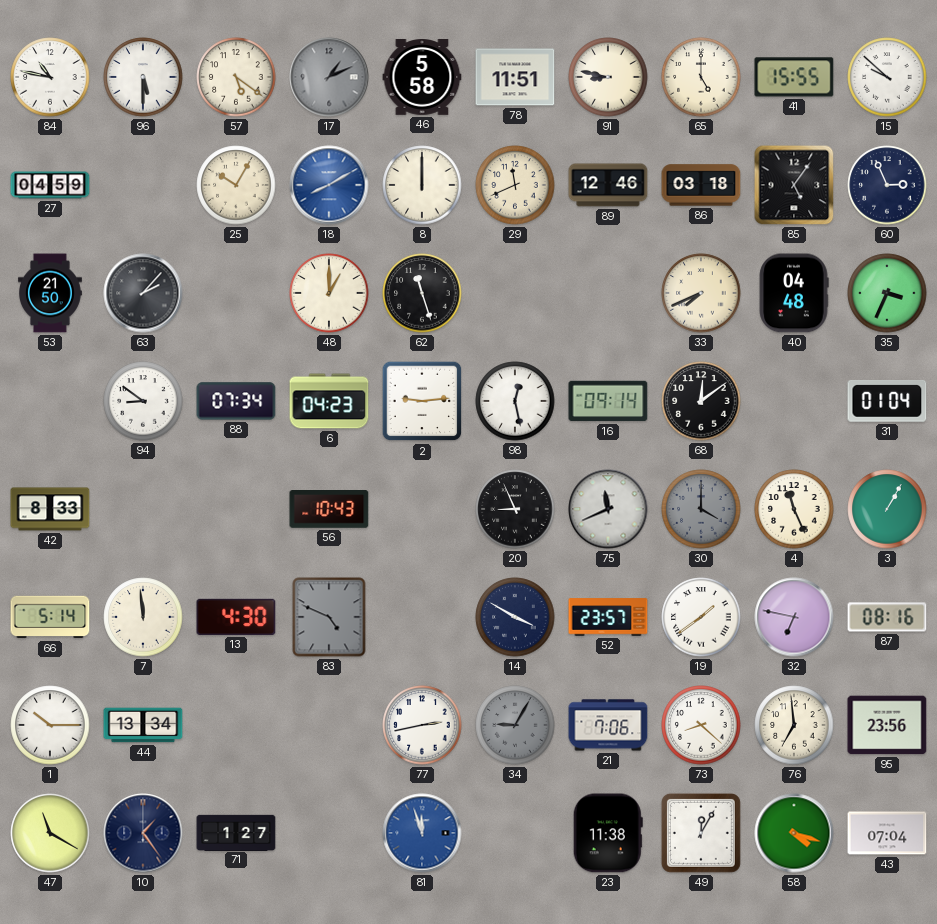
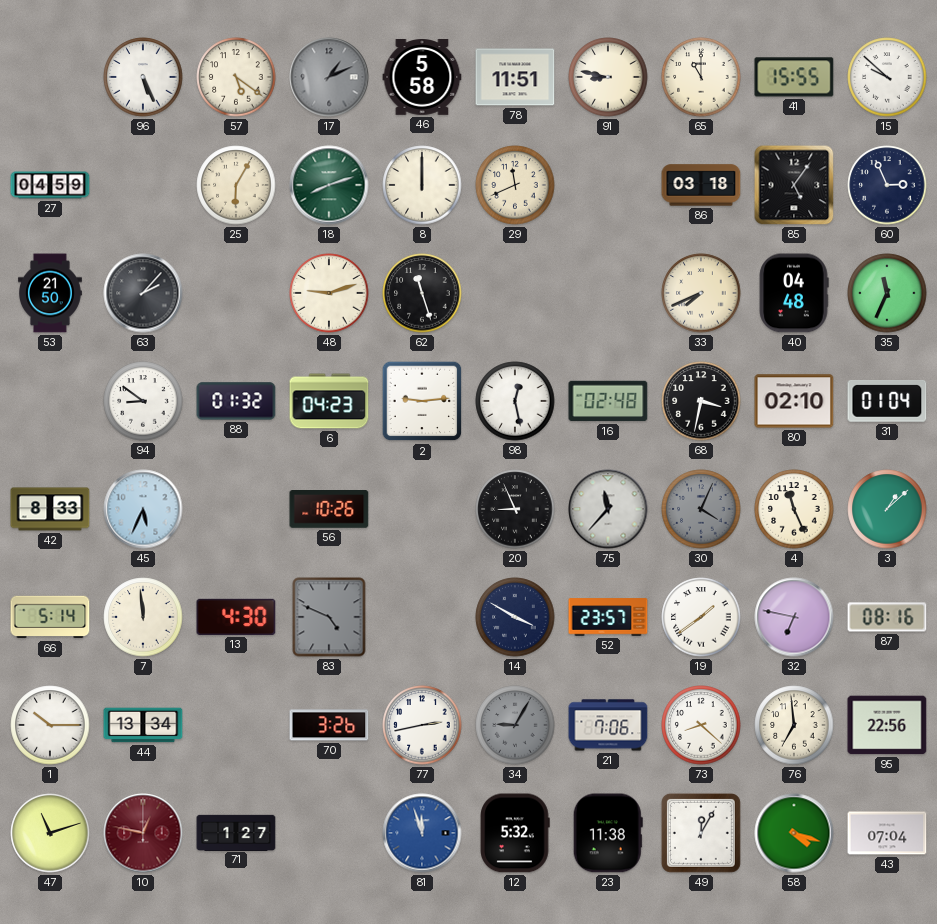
84: 10:47 -> none (50, 77)
96: 5:30 -> 5:26 (143, 77)
65: 5:00 -> 11:00 (701, 77)
25: 10:05 -> 6:05 (236, 185)
18: 8:10 -> 8:12 (329, 185)
18 dial: blue -> green (329, 185)
89: 12:46 -> none (608, 185)
48: 1:00 -> 9:12 (329, 293)
35: 3:34 -> 11:34 (887, 293)
88: 07:34 -> 01:32 (236, 401)
16: 09:14 -> 02:48 (608, 401)
68: 12:09 -> 3:32 (701, 401)
80: none -> 02:10 (794, 401)
45: none -> 5:34 (143, 509)
56: 10:43 -> 10:26 (329, 510)
75: 11:41 -> 11:37 (608, 509)
30: 4:00 -> 4:04 (701, 509)
3: 1:05 -> 1:08 (887, 509)
70: none -> 3:26 (329, 725)
95: 23:56 -> 22:56 (887, 725)
47: 11:20 -> 11:12 (50, 833)
10: 1:24 -> 12:47 (143, 833)
10 dial: navy -> burgundy (143, 833)
12: none -> 5:32 (515, 833)
